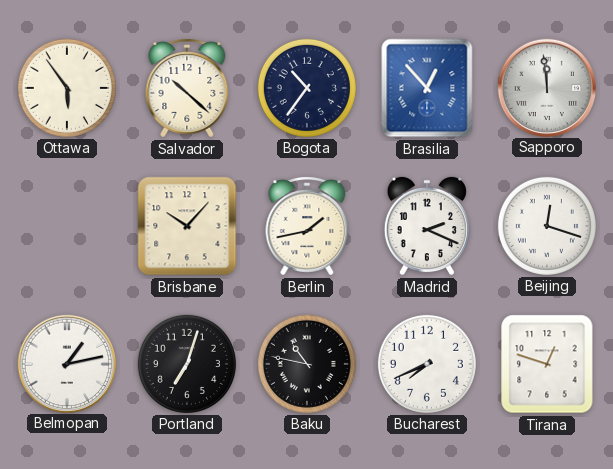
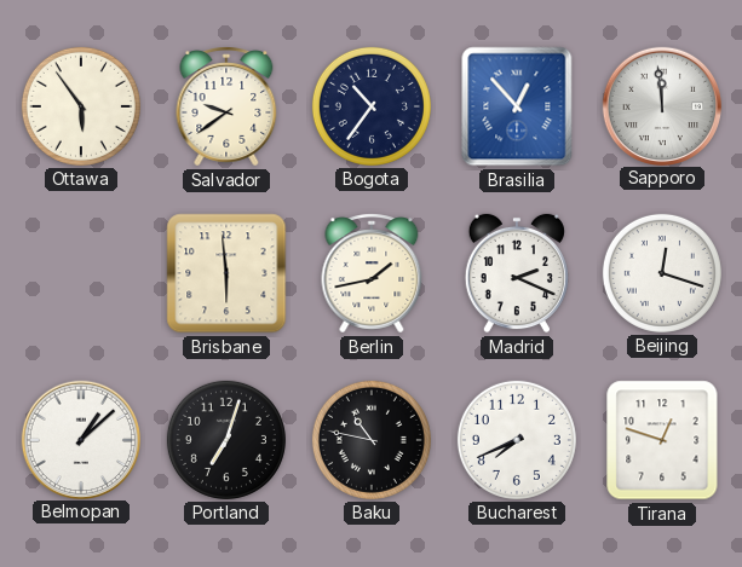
Salvador: 10:22 -> 9:39 (226, 106)
Brisbane: 10:07 -> 5:59 (226, 273)
Belmopan: 1:13 -> 1:08 (80, 439)
